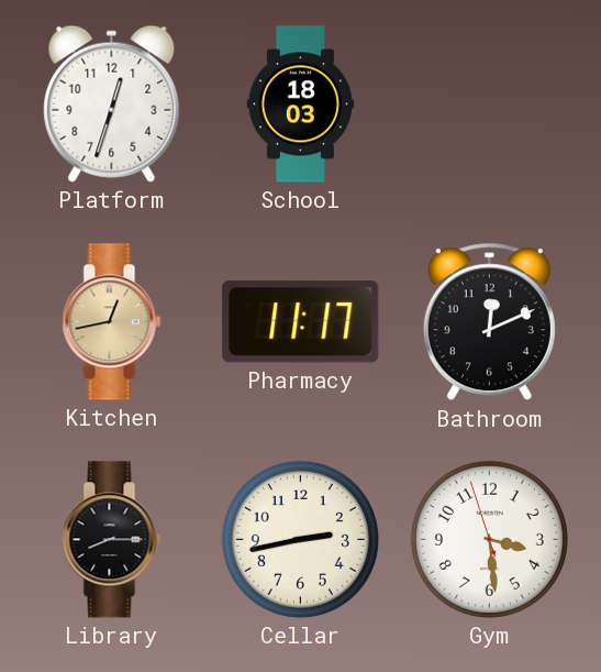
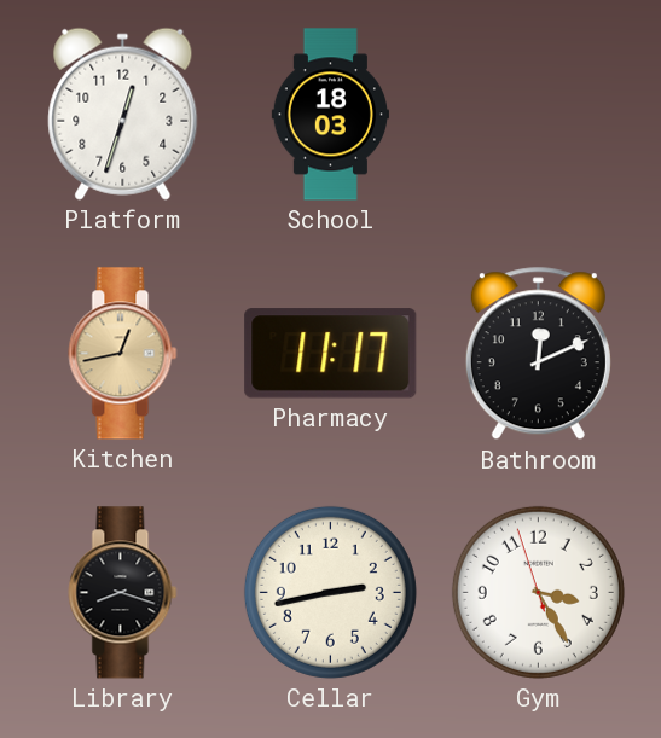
Library: 8:15 -> 8:18 (123, 593)
Gym: 3:28 -> 3:24 (538, 592)
